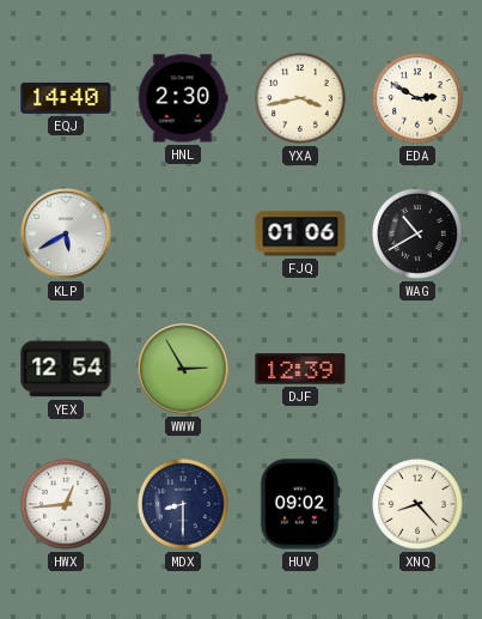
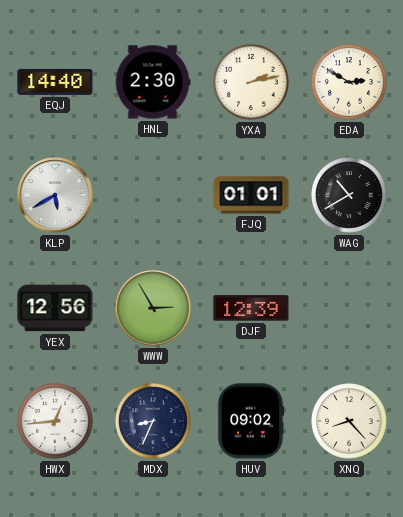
YXA: 3:43 -> 2:13 (252, 83)
FJQ: 01:06 -> 01:01 (251, 195)
YEX: 12:54 -> 12:56 (55, 308)
MDX: 8:30 -> 8:34 (154, 422)
